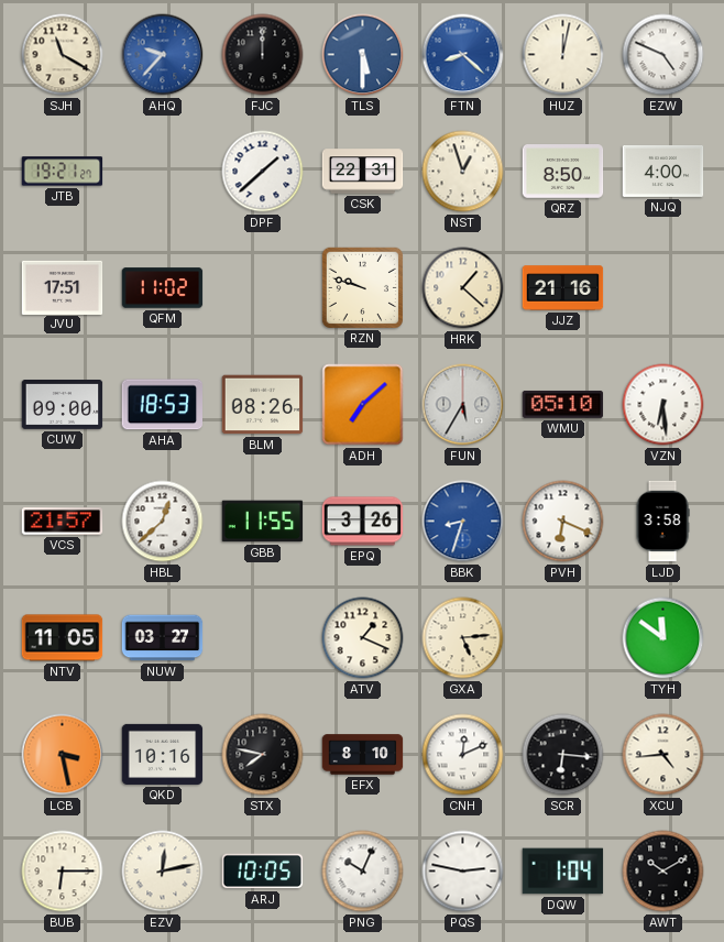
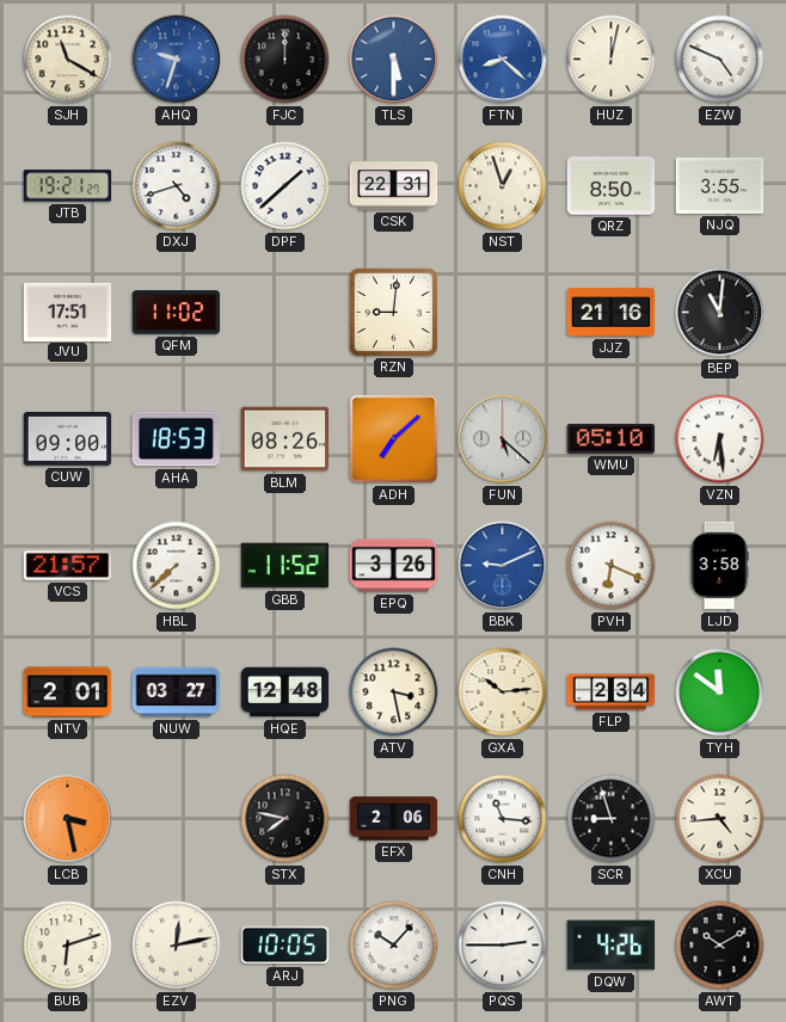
AHQ: 9:37 -> 9:33 (177, 60)
DXJ: none -> 4:42 (177, 186)
NJQ: 4:00 -> 3:55 (720, 185)
RZN: 9:48 -> 9:01 (393, 312)
HRK: 1:22 -> none (463, 288)
BEP: none -> 11:01 (720, 313)
FUN: 5:35 -> 5:22 (503, 439)
HBL: 12:38 -> 7:38 (177, 566)
GBB: 11:55 -> 11:52 (285, 566)
BBK: 8:33 -> 9:11 (503, 566)
NTV: 11:05 -> 2:01 (68, 692)
HQE: none -> 12:48 (285, 692)
ATV: 1:19 -> 3:28 (394, 692)
GXA: 5:14 -> 10:14 (503, 692)
FLP: none -> 2:34 (612, 692)
QKD: 10:16 -> none (163, 754)
EFX: 8:10 -> 2:06 (394, 819)
CNH: 12:11 -> 11:16 (503, 819)
SCR: 6:16 -> 8:57 (612, 819)
BUB: 6:15 -> 6:12 (68, 946)
PNG: 10:04 -> 10:07 (394, 946)
PQS: 2:47 -> 2:45 (503, 946)
DQW: 1:04 -> 4:26 (612, 946)
